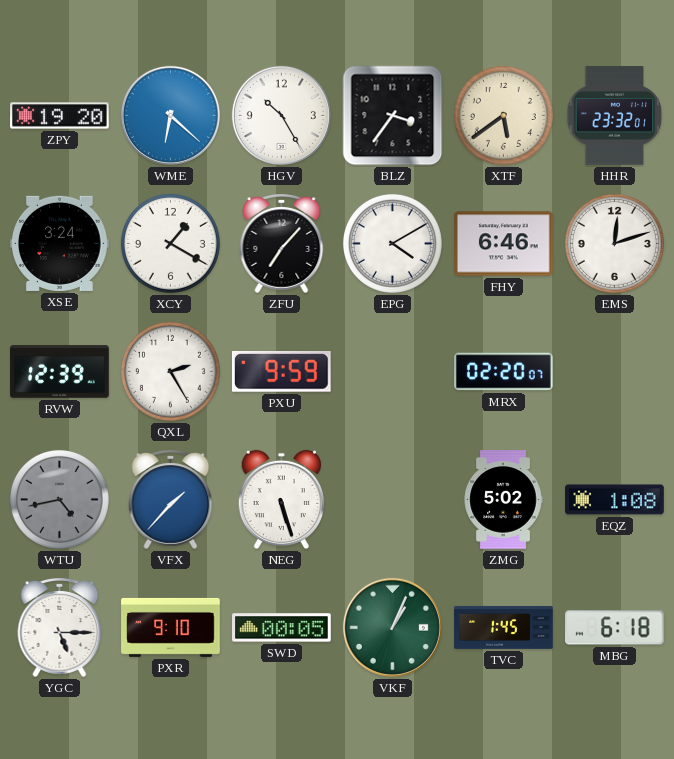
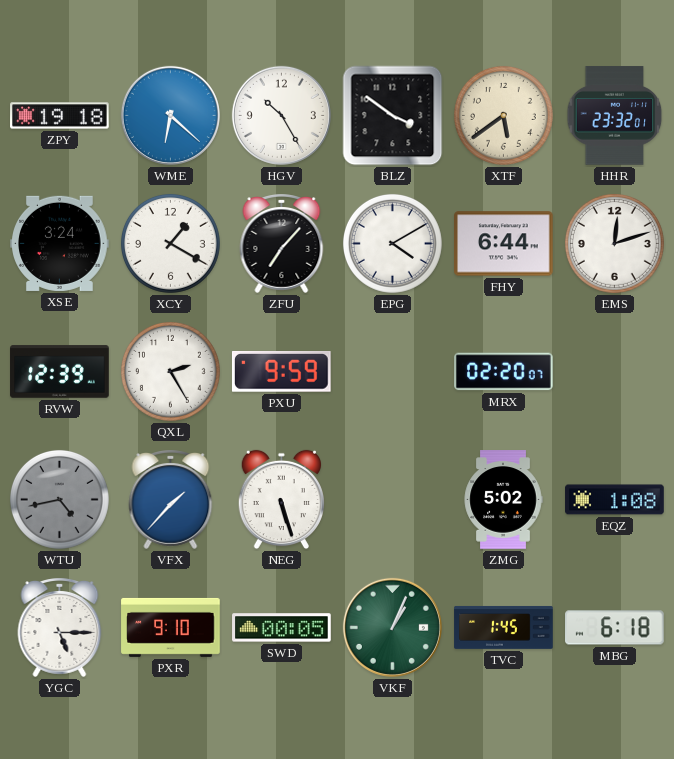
ZPY: 19:20 -> 19:18 (60, 116)
BLZ: 3:36 -> 3:51 (393, 116)
FHY: 6:46 -> 6:44 (504, 244)
